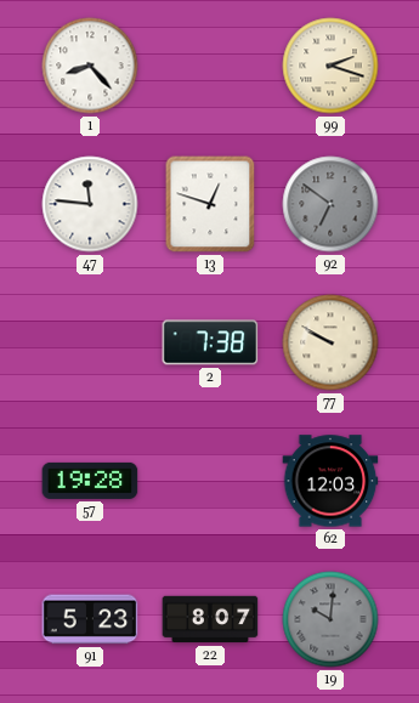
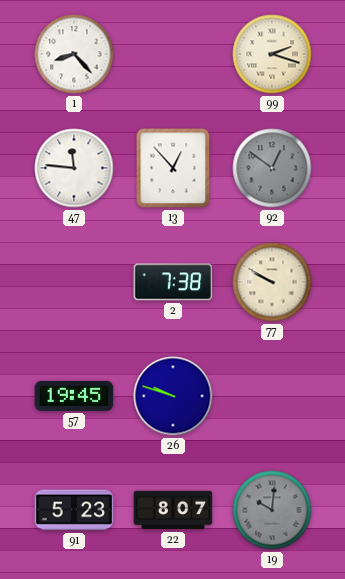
13: 12:48 -> 12:53 (173, 168)
92: 6:51 -> 12:51 (272, 168)
57: 19:28 -> 19:45 (74, 396)
26: none -> 9:48 (173, 396)
62: 12:03 -> none (330, 481)
